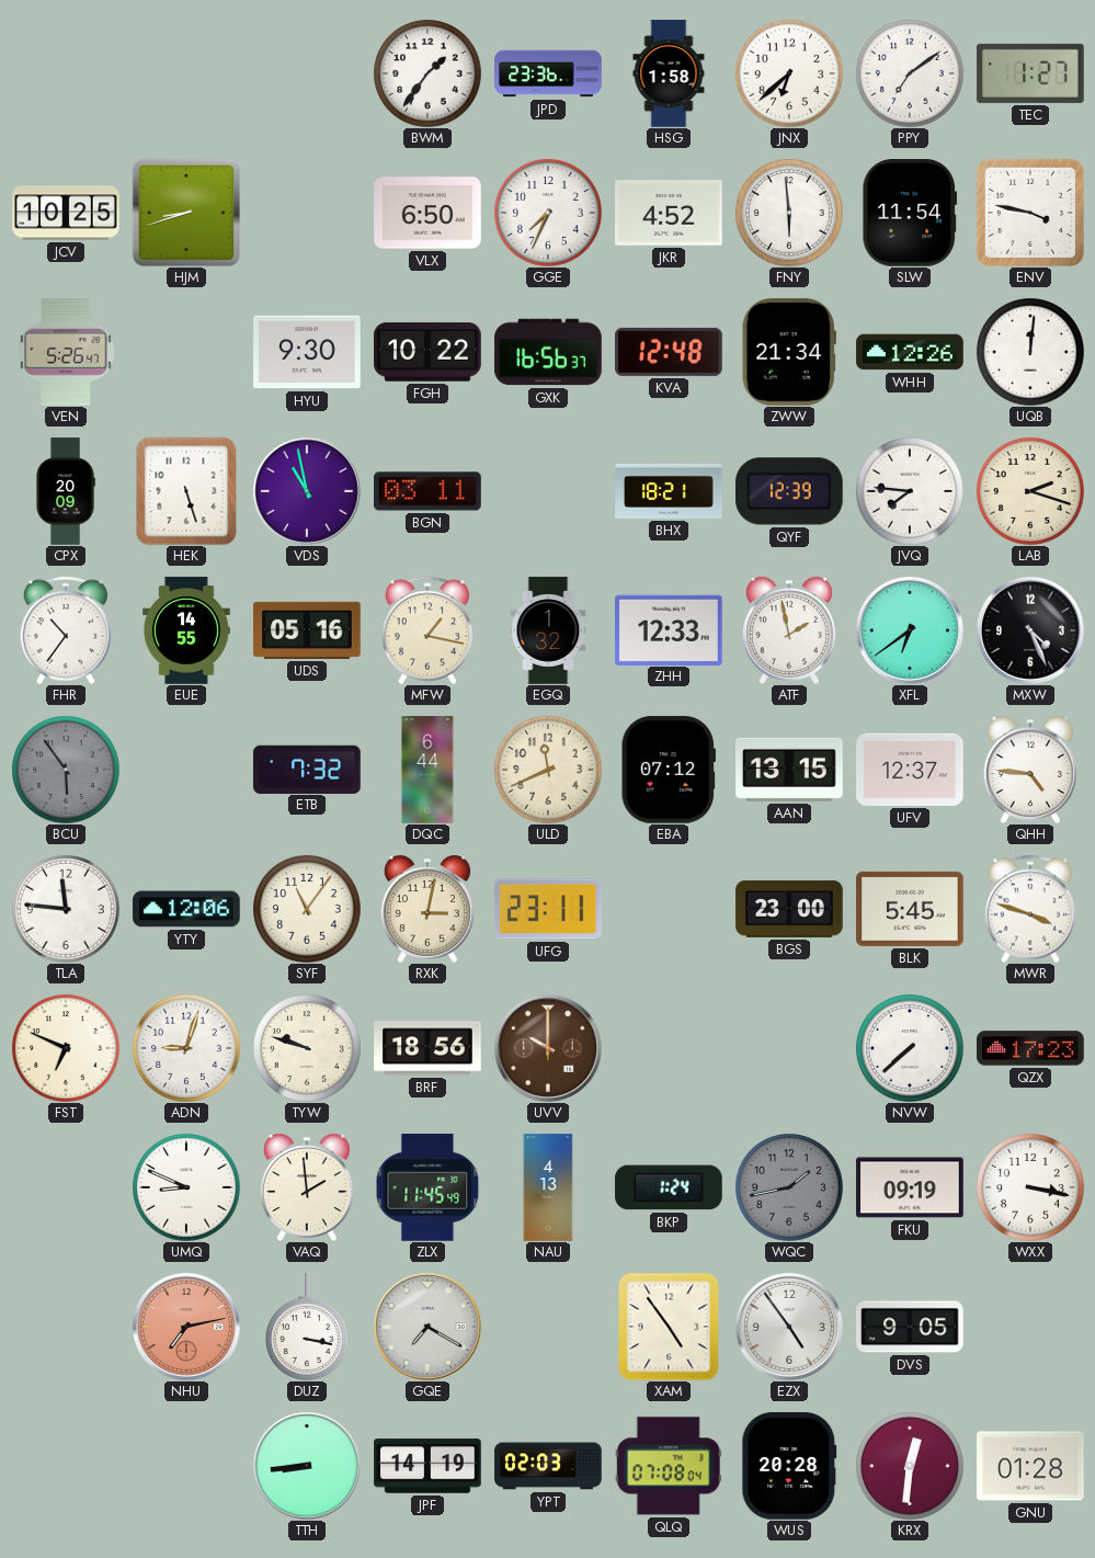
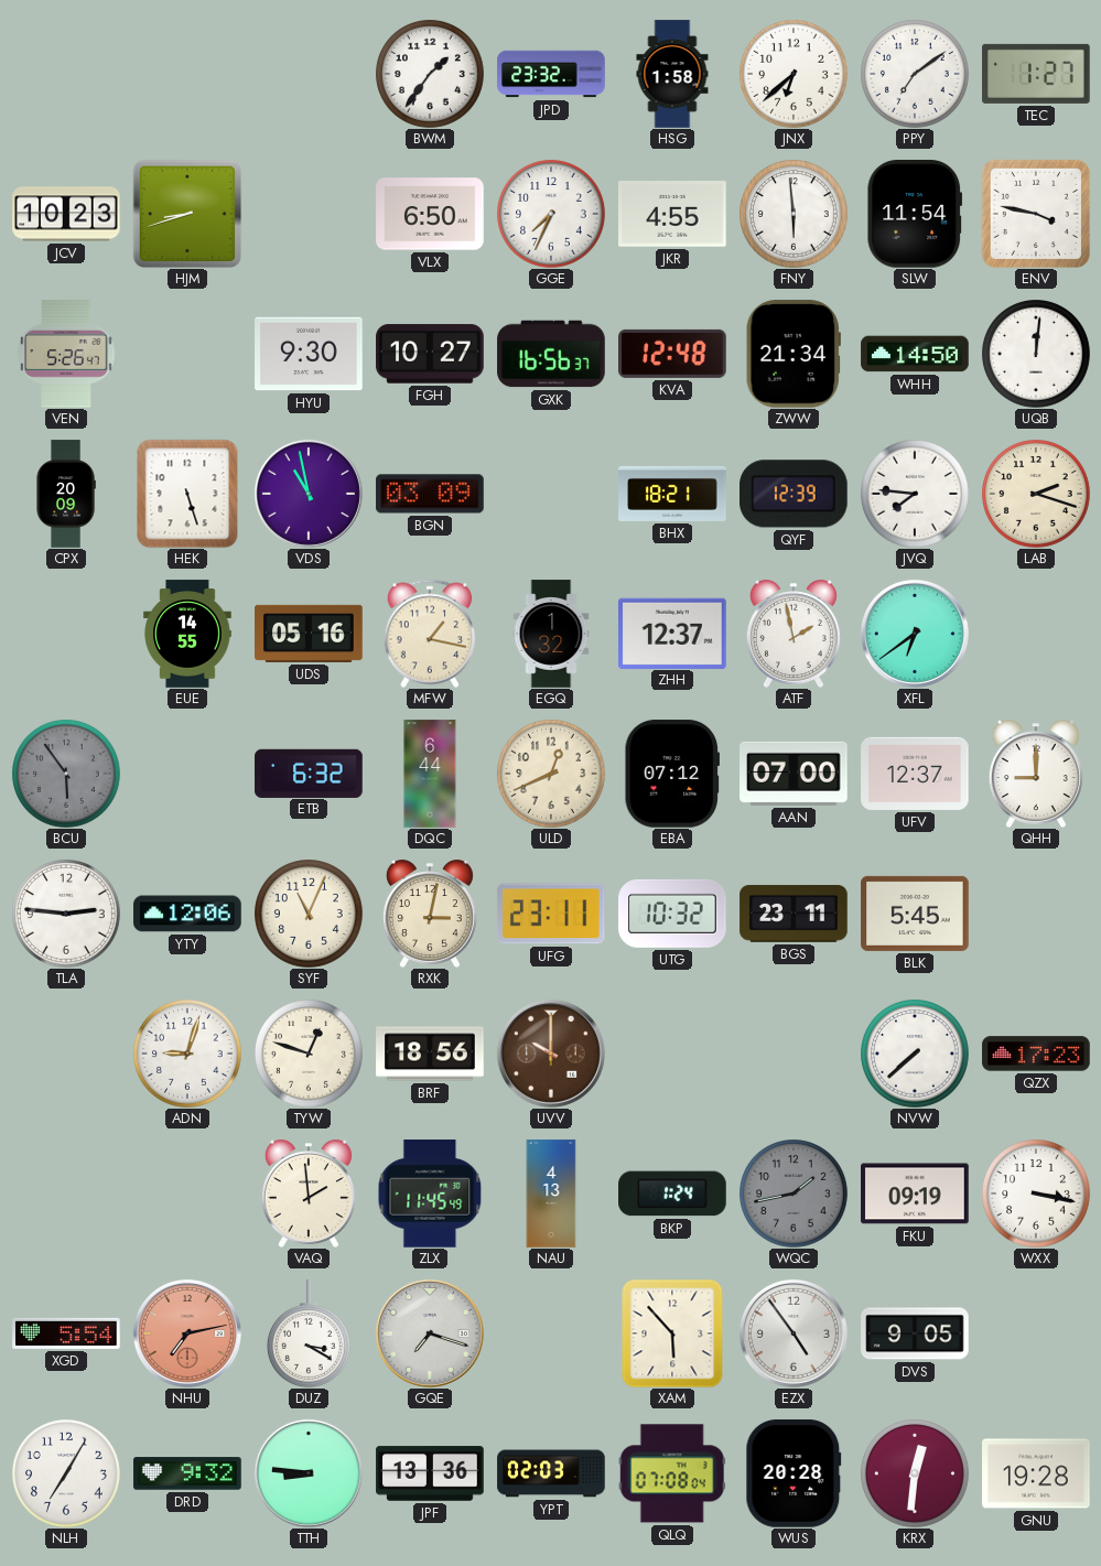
JPD: 23:36 -> 23:32 (551, 74)
JCV: 10:25 -> 10:23 (66, 214)
JKR: 4:52 -> 4:55 (672, 214)
FGH: 10:22 -> 10:27 (430, 354)
WHH: 12:26 -> 14:50 (915, 354)
BGN: 03:11 -> 03:09 (430, 494)
FHR: 10:36 -> none (66, 630)
ZHH: 12:33 -> 12:37 (672, 633)
MXW: 4:26 -> none (1030, 630)
ETB: 7:32 -> 6:32 (309, 773)
ULD: 11:41 -> 12:41 (552, 775)
AAN: 13:15 -> 07:00 (794, 774)
QHH: 4:46 -> 9:00 (1036, 774)
TLA: 11:46 -> 2:46 (67, 915)
SYF: 11:06 -> 11:04 (310, 915)
UTG: none -> 10:32 (672, 914)
BGS: 23:00 -> 23:11 (794, 914)
MWR: 3:48 -> none (1030, 909)
FST: 6:49 -> none (67, 1049)
TYW: 9:48 -> 12:48 (310, 1055)
UMQ: 8:49 -> none (187, 1189)
XGD: none -> 5:54 (66, 1333)
DUZ: 3:17 -> 3:20 (309, 1333)
GQE: 7:20 -> 7:18 (430, 1333)
XAM: 4:54 -> 5:53 (672, 1333)
NLH: none -> 7:05 (67, 1475)
DRD: none -> 9:32 (187, 1473)
TTH: 8:44 -> 8:46 (309, 1473)
JPF: 14:19 -> 13:36 (430, 1473)
GNU: 01:28 -> 19:28 (1036, 1473)
